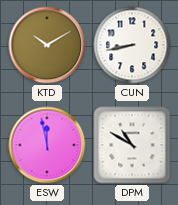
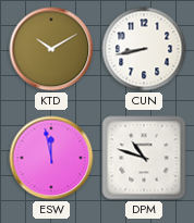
DPM: 10:50 -> 10:48 (144, 158)
